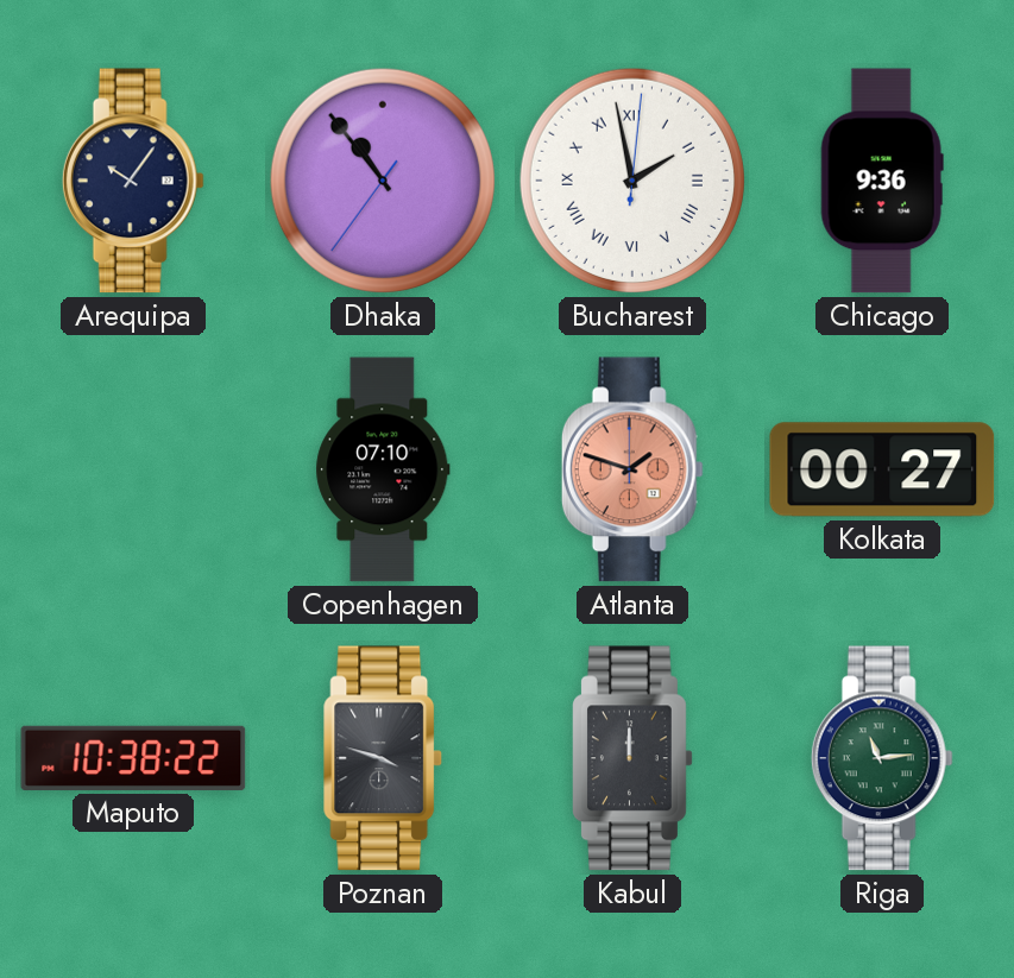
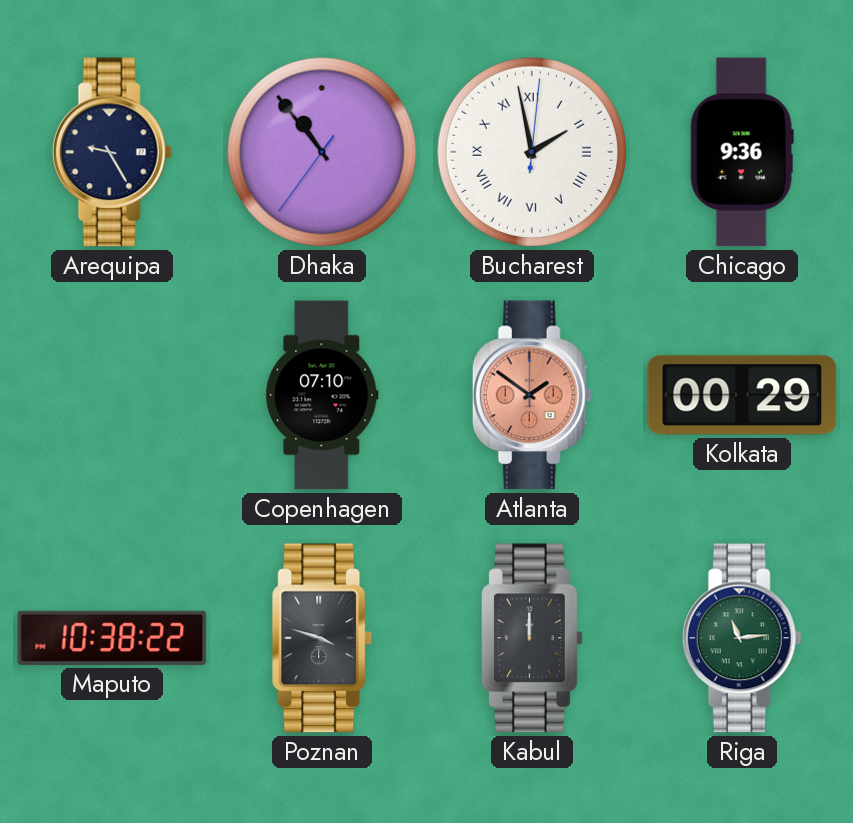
Arequipa: 10:06 -> 9:25 (112, 152)
Atlanta: 1:48 -> 1:51 (532, 395)
Kolkata: 00:27 -> 00:29 (742, 395)
